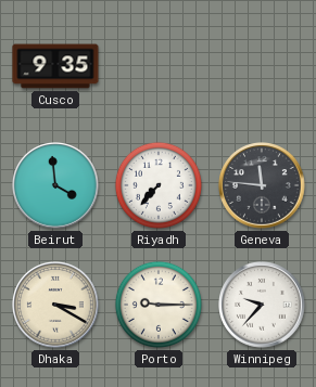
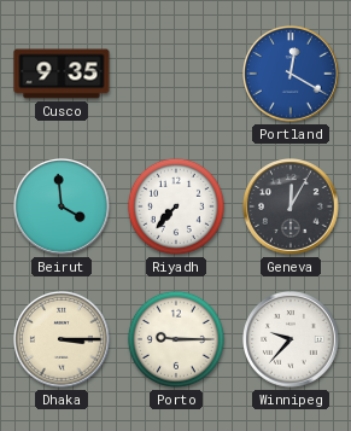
Portland: none -> 12:20 (292, 75)
Geneva: 11:46 -> 12:05 (292, 208)
Dhaka: 3:20 -> 3:15 (63, 340)
